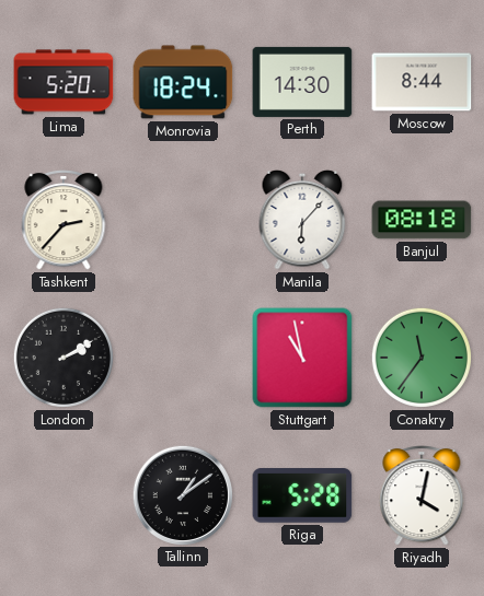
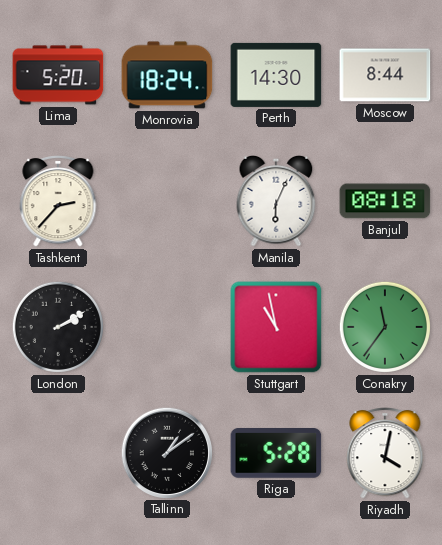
Manila: 6:07 -> 6:04 (276, 201)
